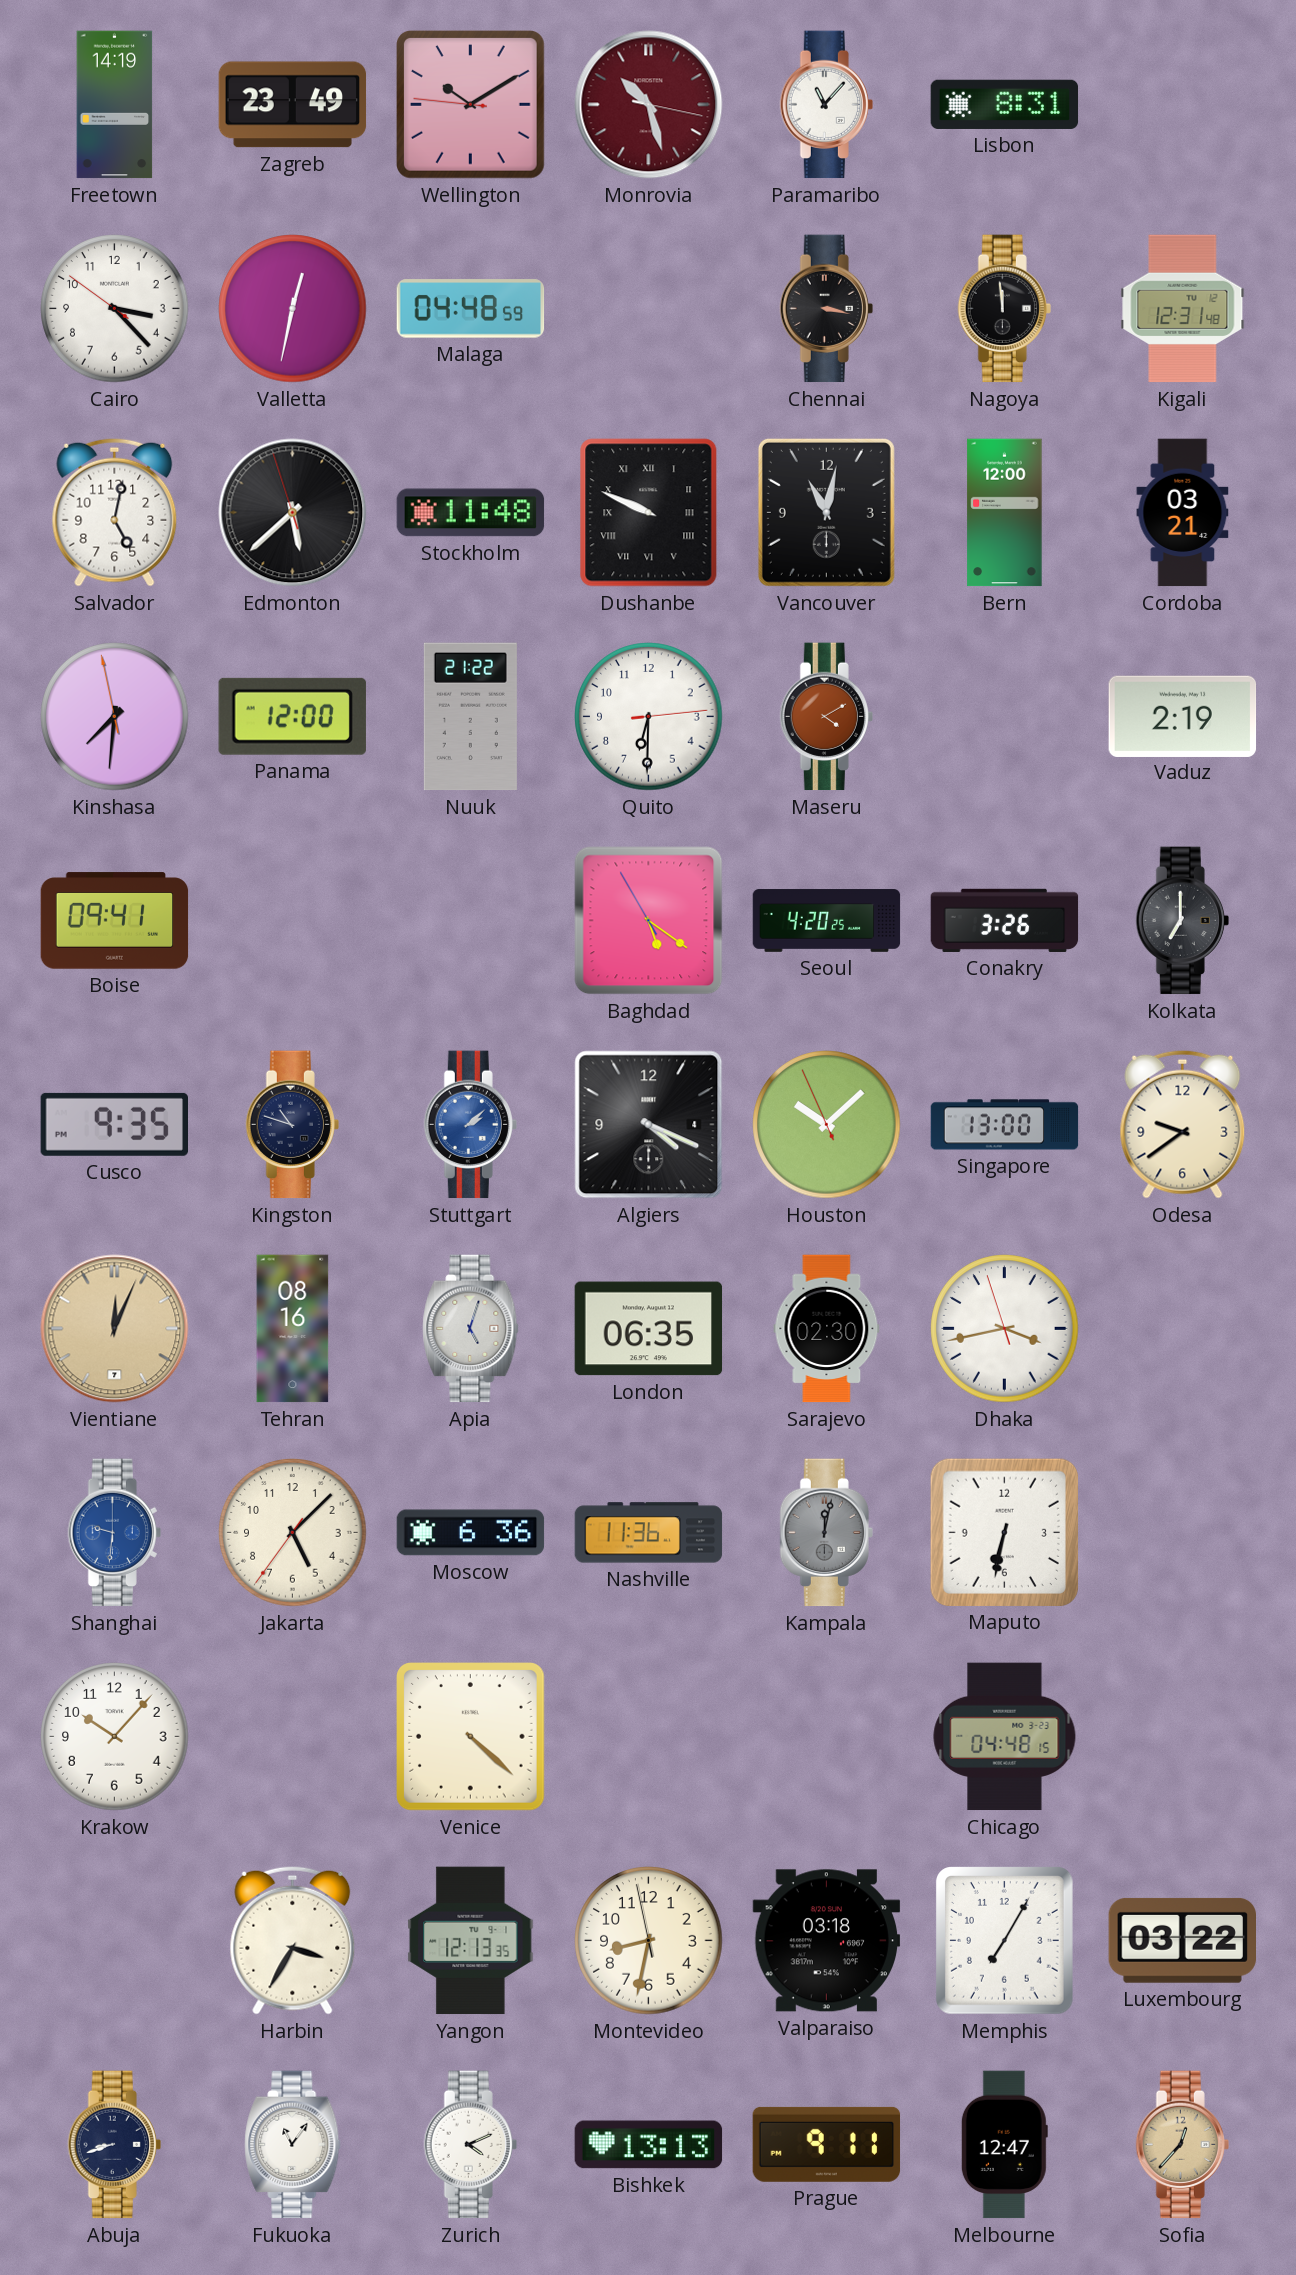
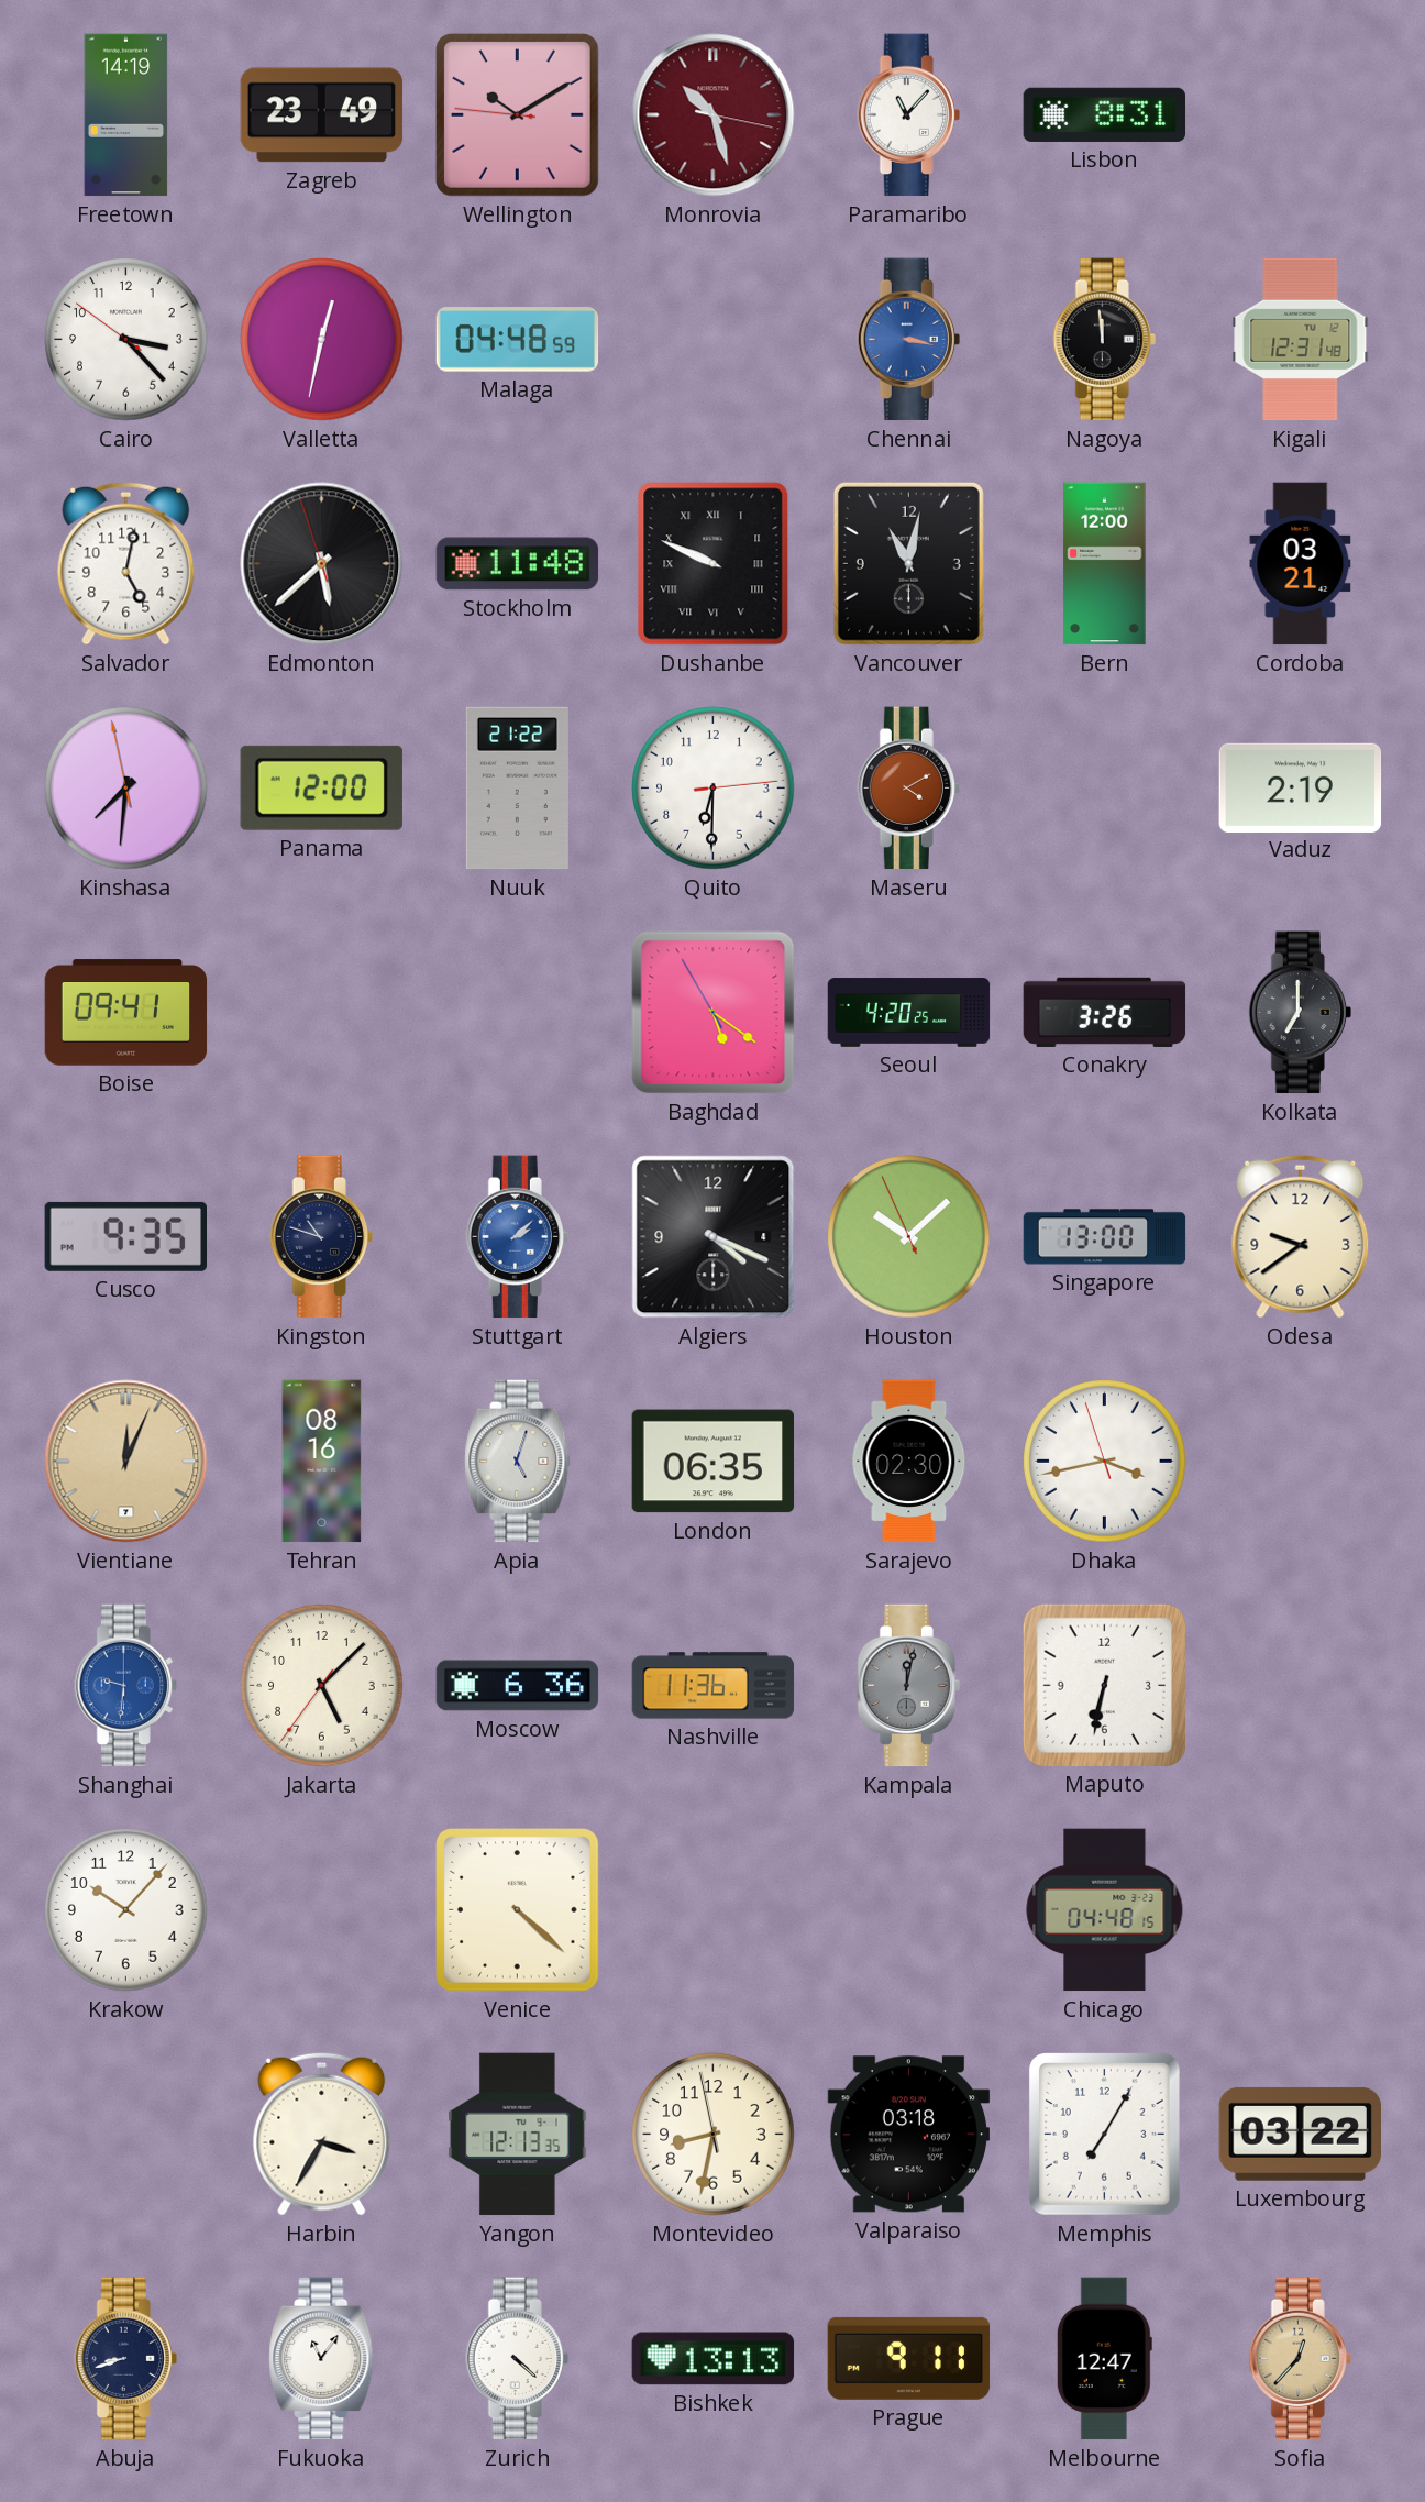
Chennai dial: black -> blue (908, 340)
Zurich: 4:11 -> 4:22 (517, 2359)
